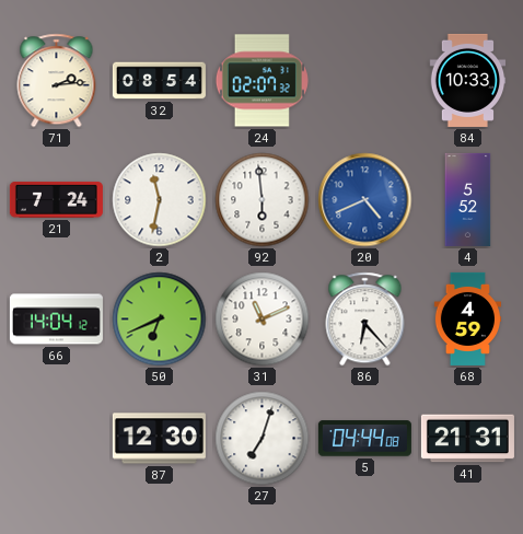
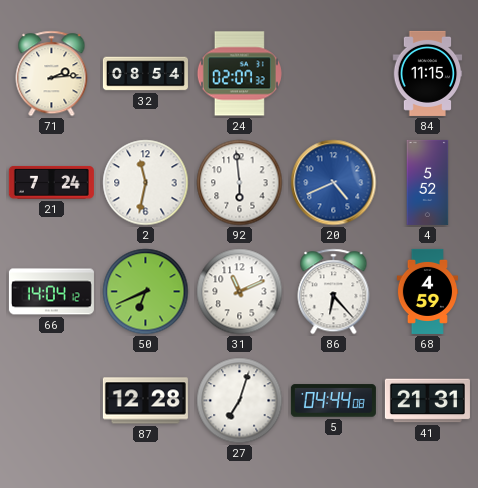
84: 10:33 -> 11:15 (428, 73)
87: 12:30 -> 12:28 (145, 401)
